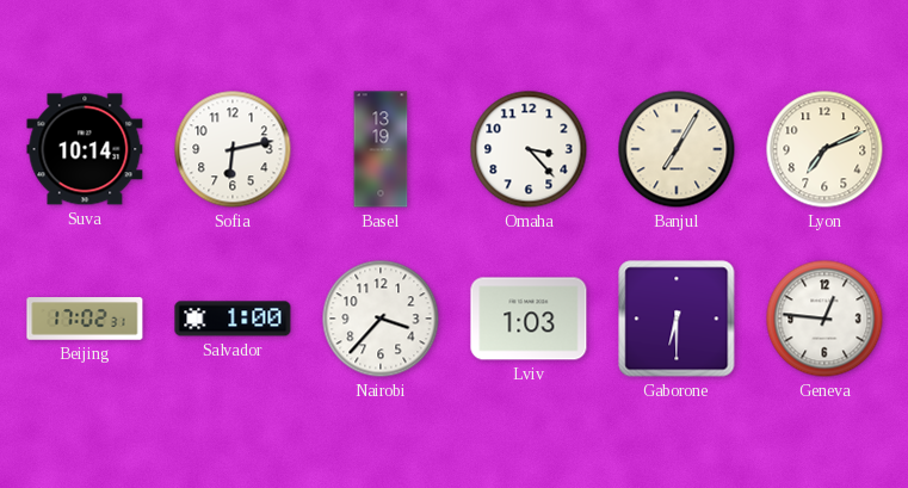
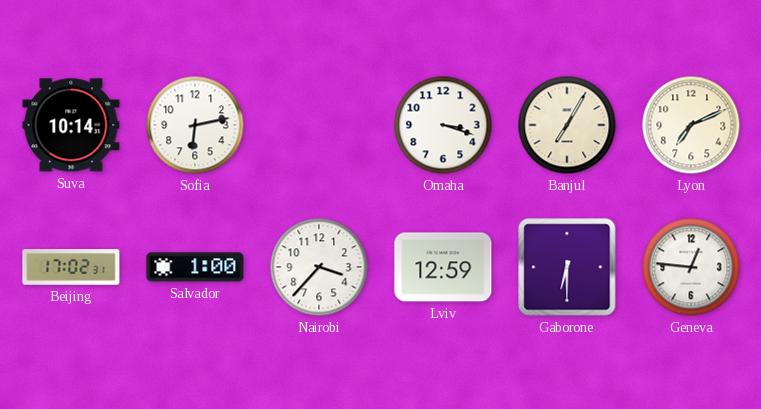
Basel: 13:19 -> none (381, 149)
Omaha: 3:23 -> 3:18 (443, 125)
Lviv: 1:03 -> 12:59 (443, 267)
